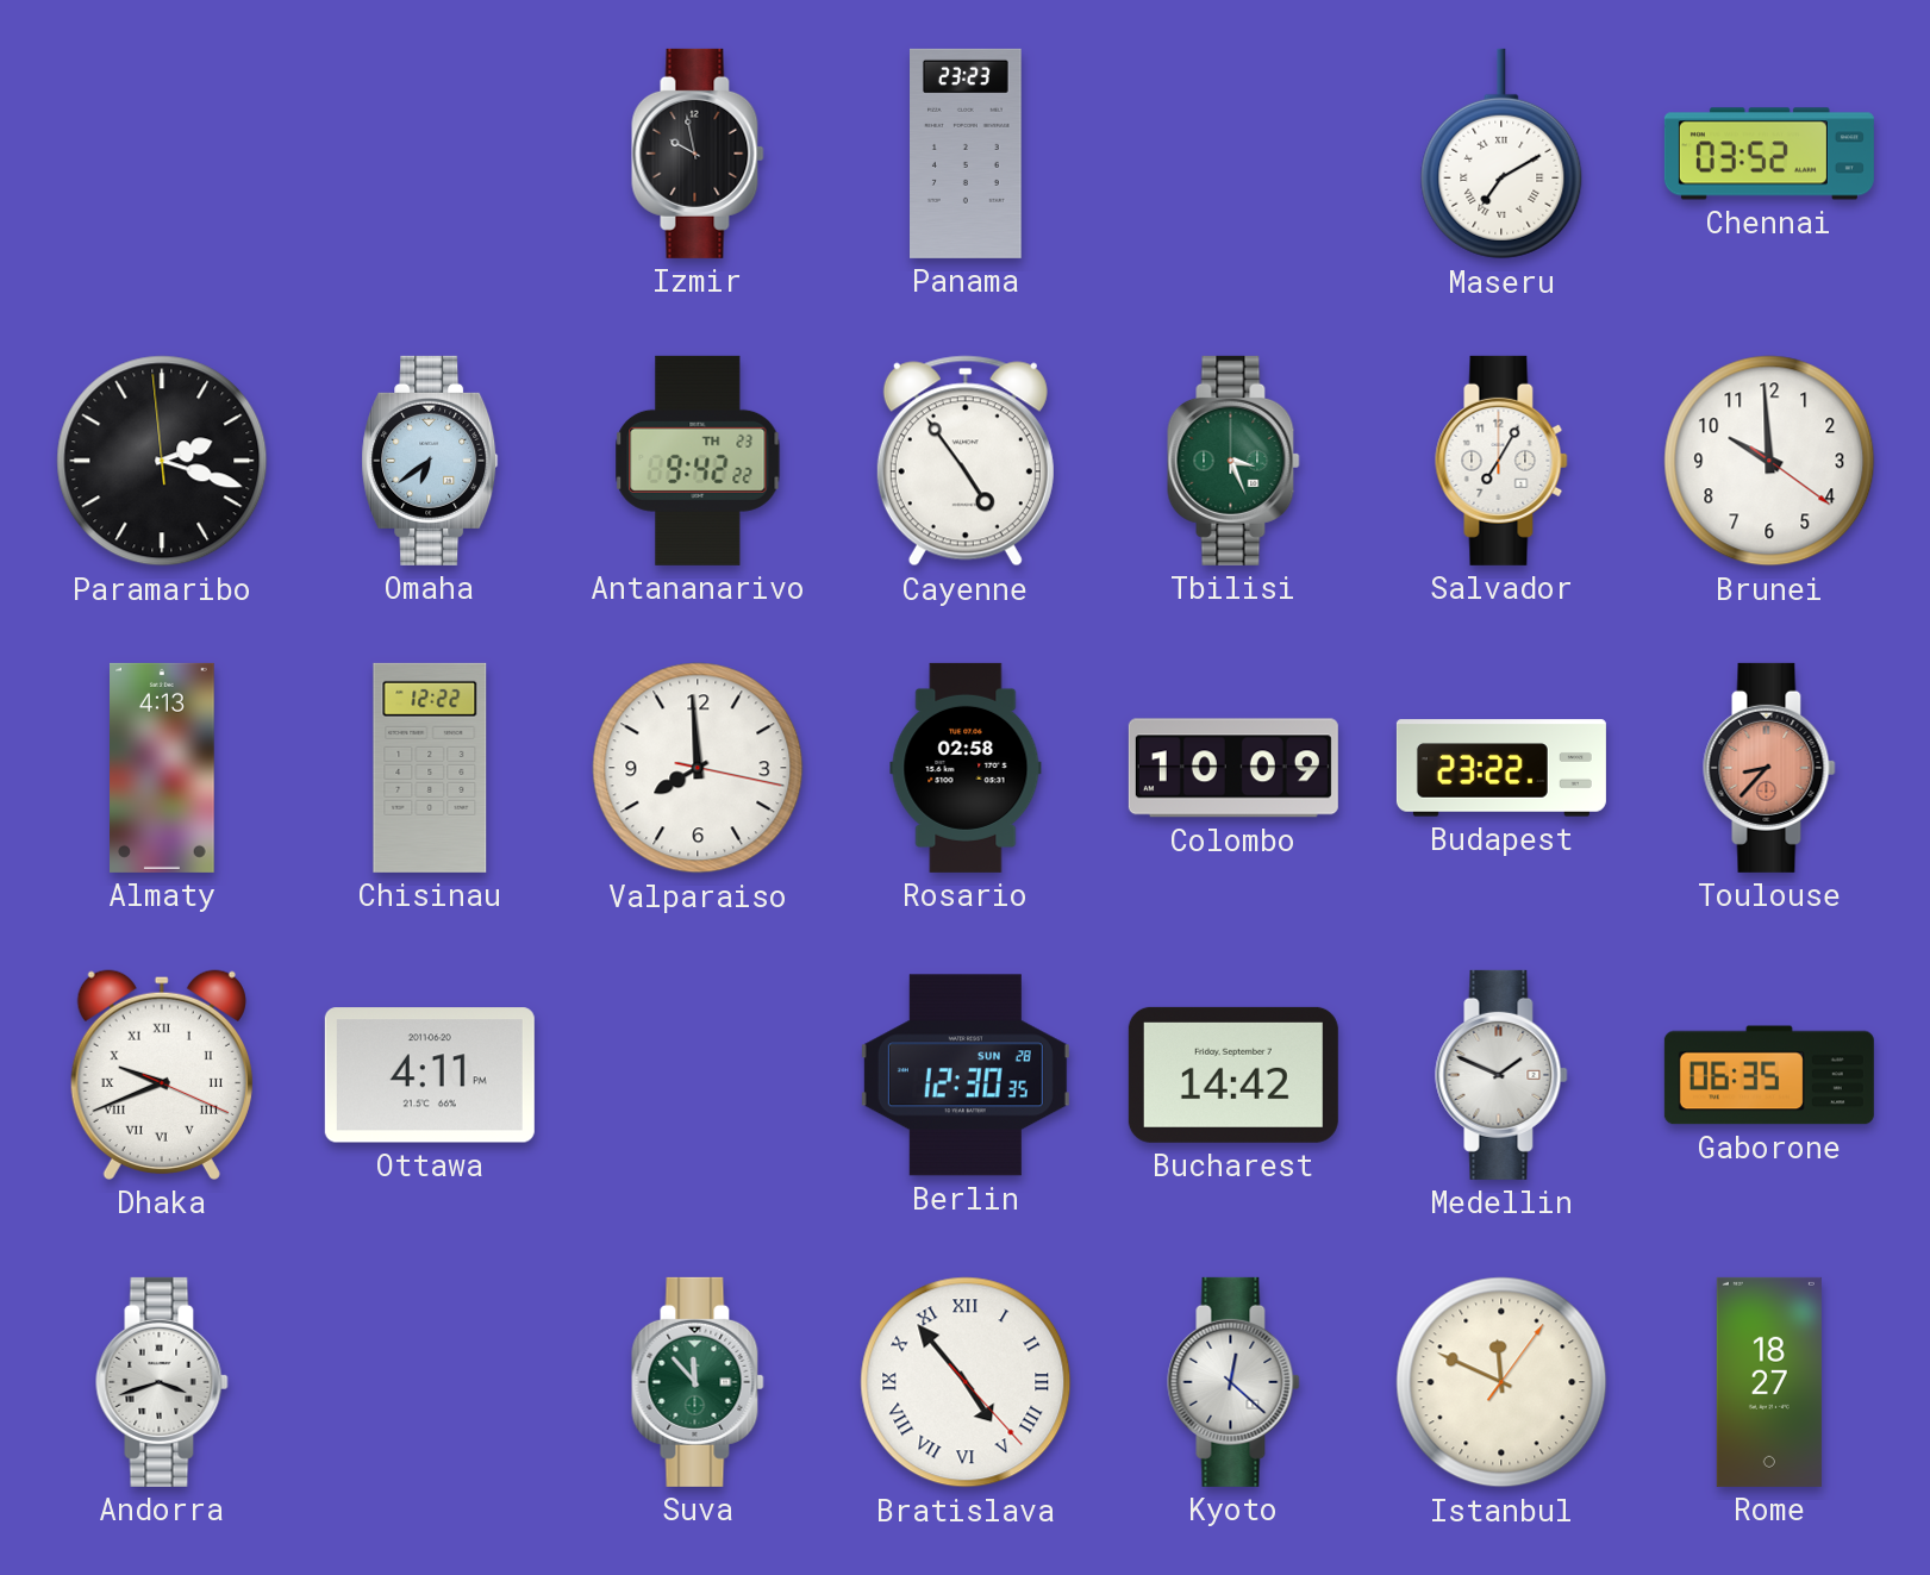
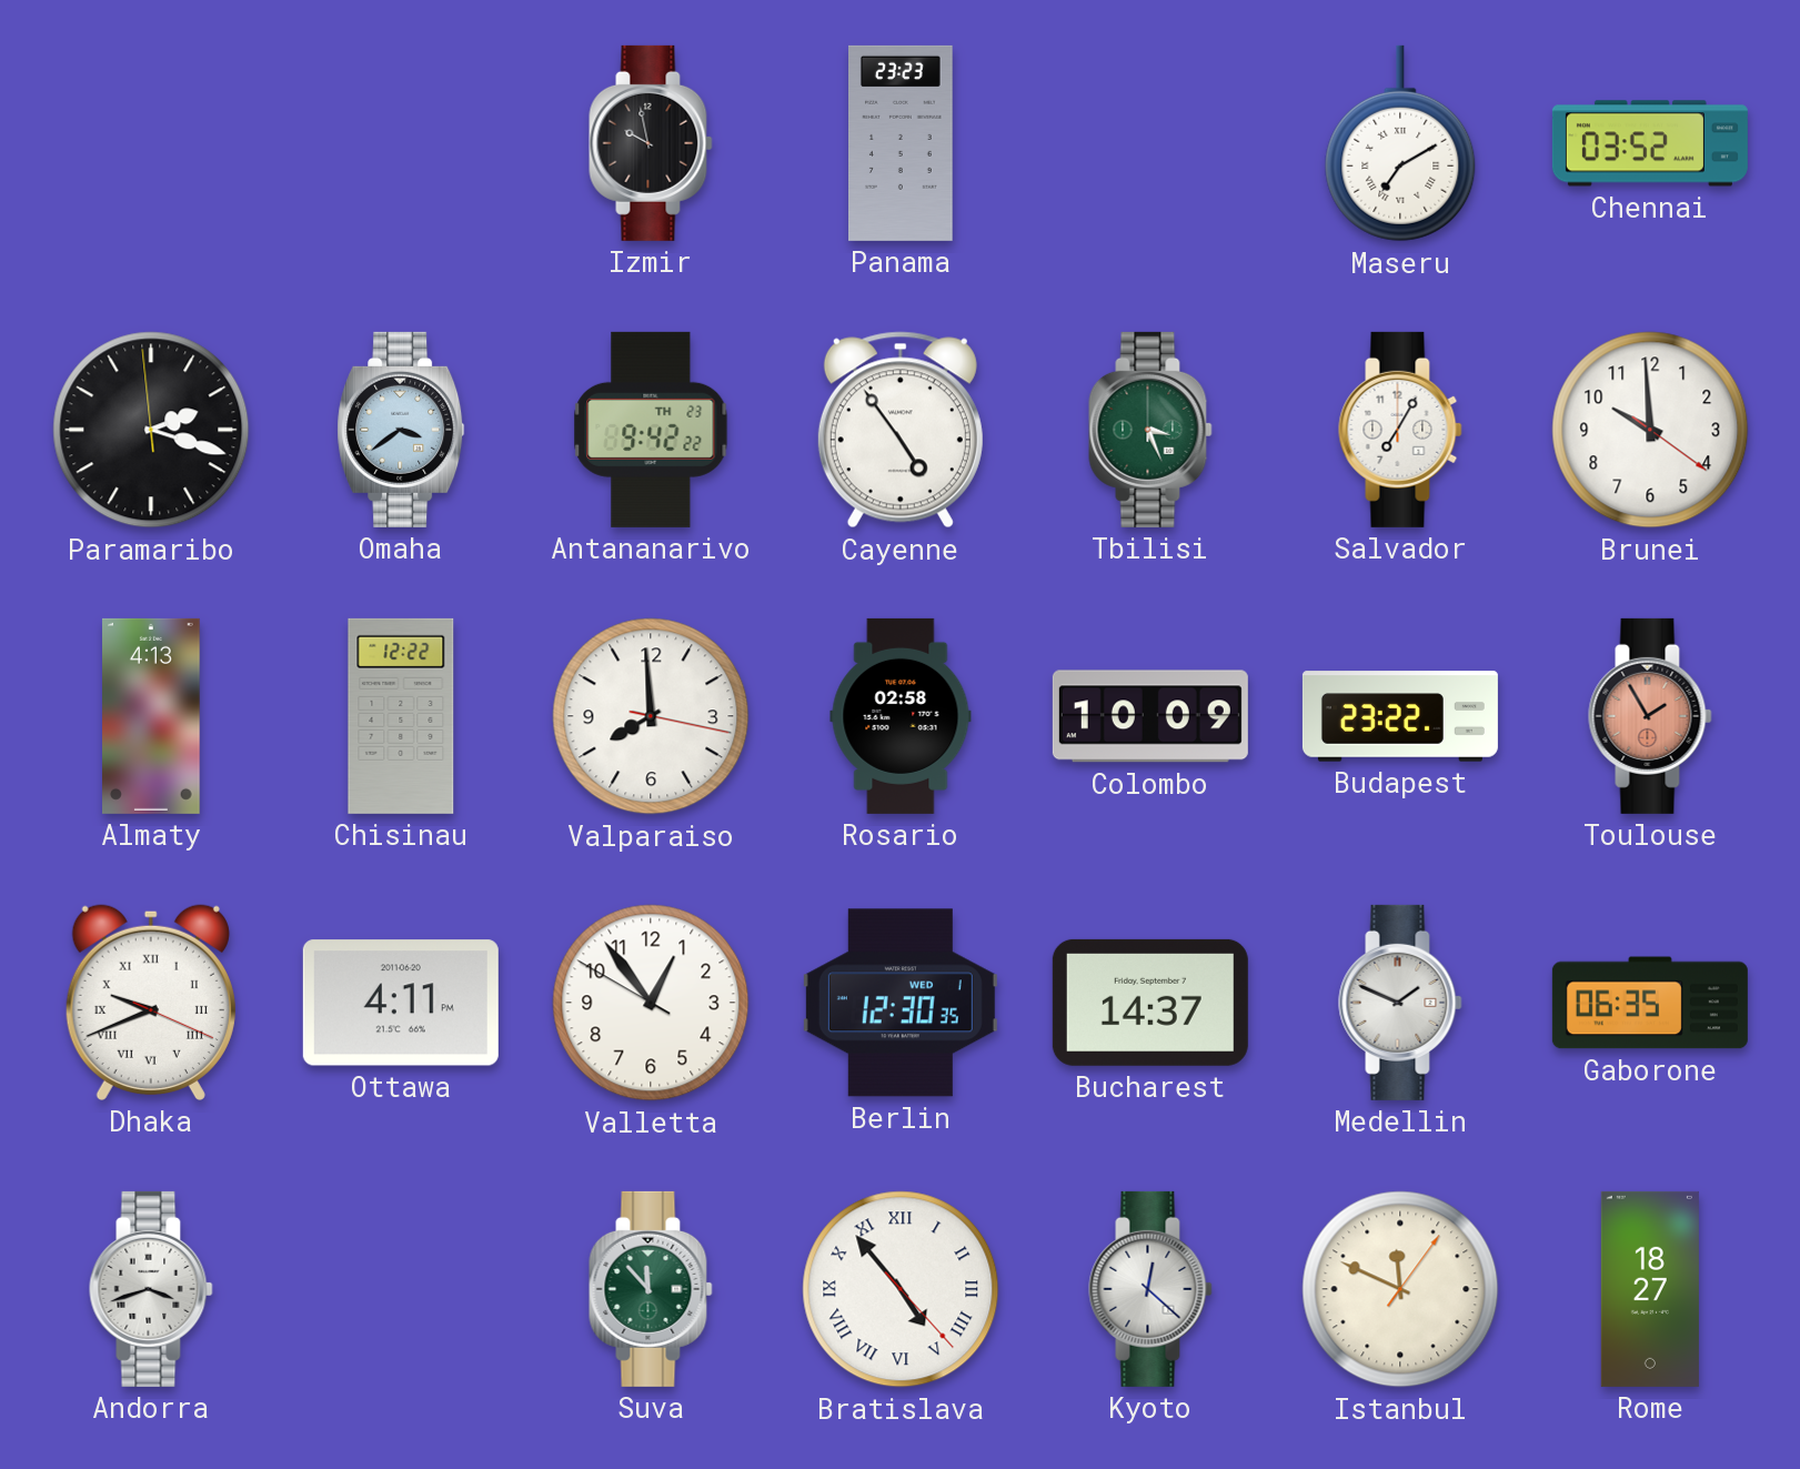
Omaha: 6:39 -> 3:39 (401, 430)
Toulouse: 8:37 -> 1:55 (1650, 716)
Valletta: none -> 12:53 (651, 1003)
Berlin date: SUN 28 -> WED 1 (901, 1003)
Bucharest: 14:42 -> 14:37 (1150, 1003)
